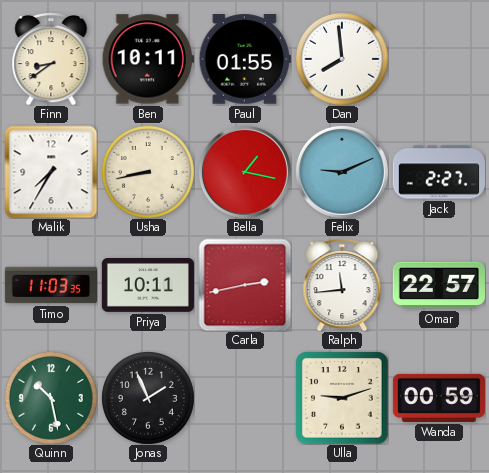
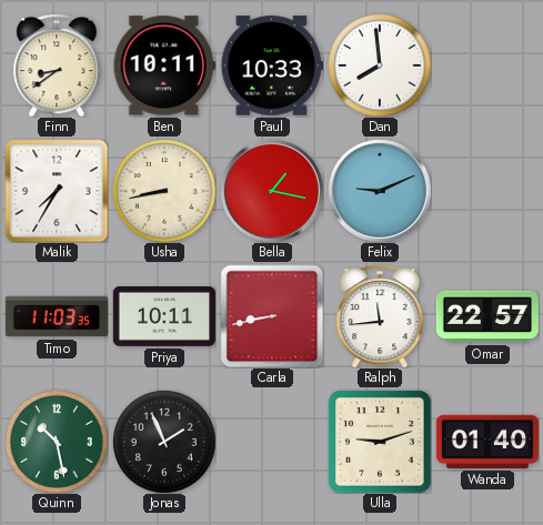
Paul: 01:55 -> 10:33 (272, 65)
Jack: 2:27 -> none (438, 172)
Carla: 2:43 -> 8:43 (272, 316)
Wanda: 00:59 -> 01:40 (487, 442)
